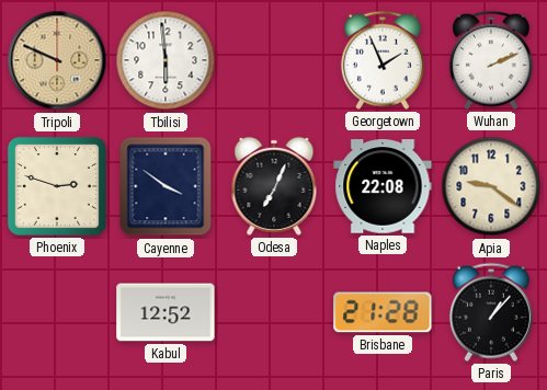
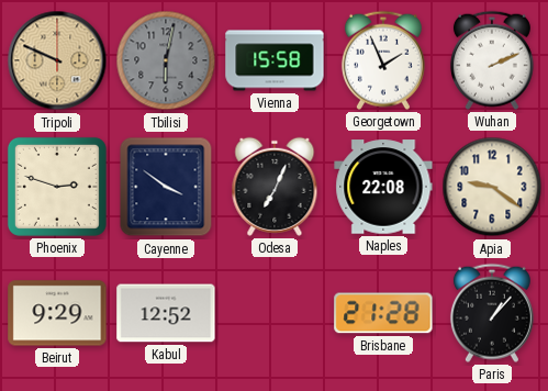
Tbilisi: 5:59 -> 6:02 (166, 60)
Tbilisi dial: white -> grey (166, 60)
Vienna: none -> 15:58 (275, 60)
Beirut: none -> 9:29 (57, 313)
